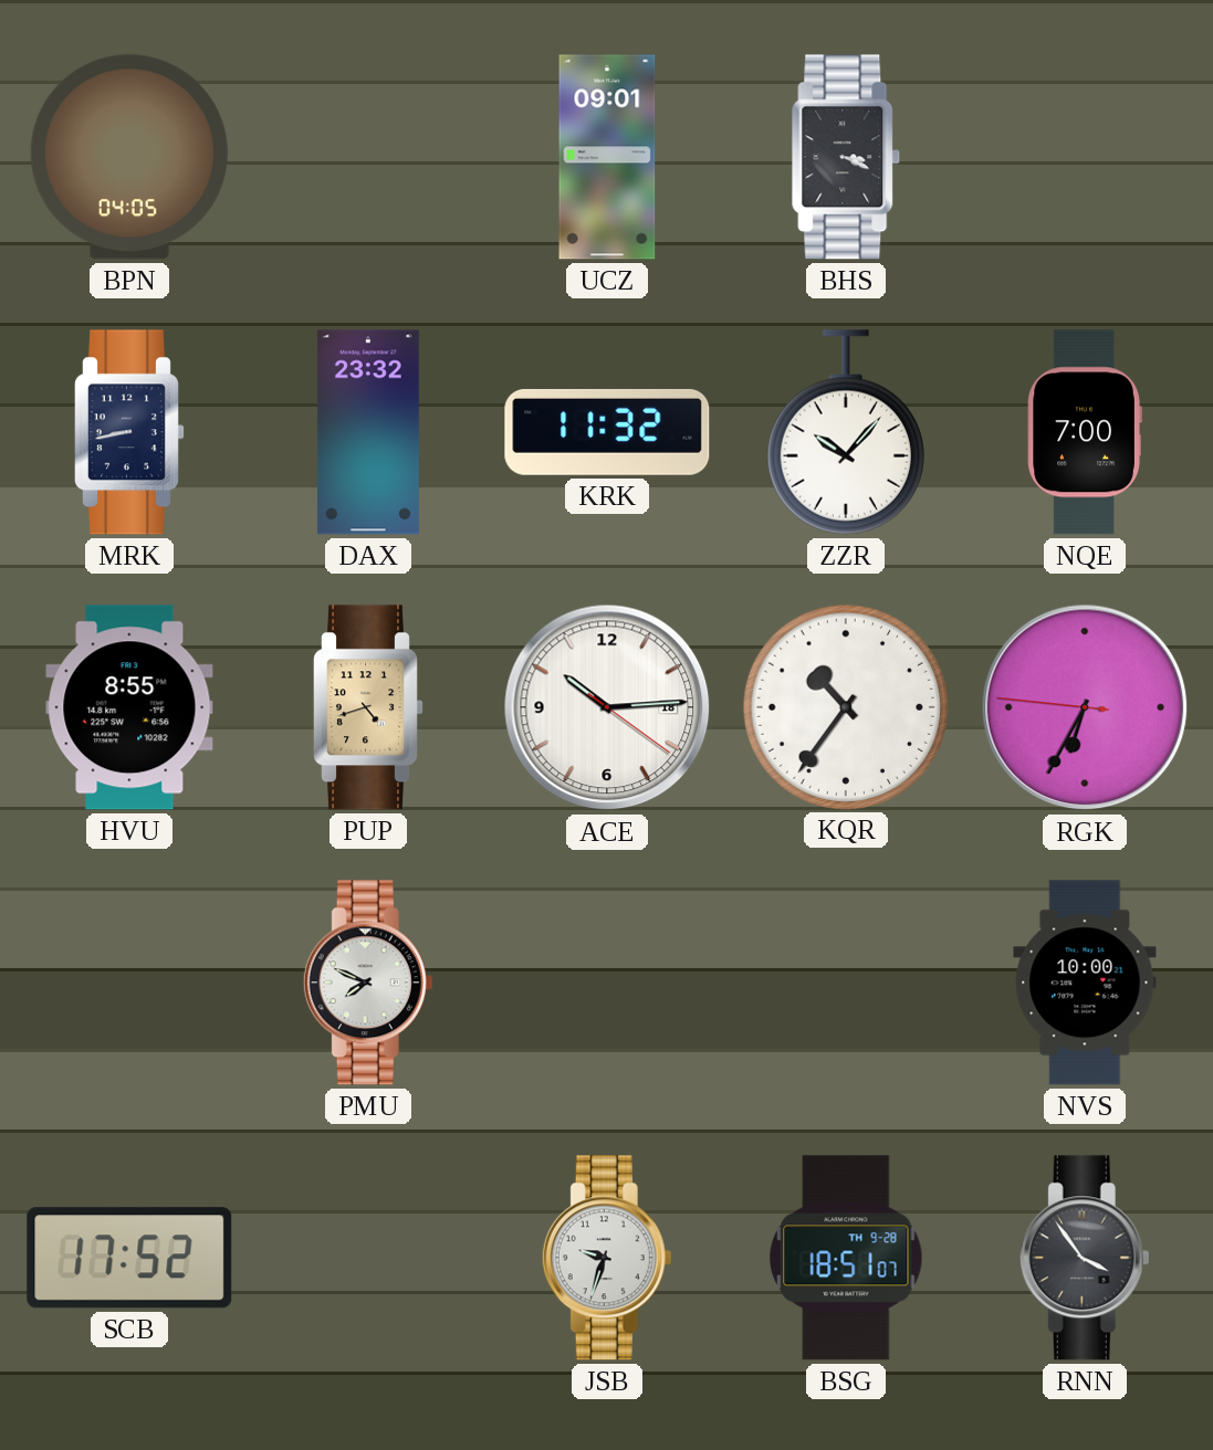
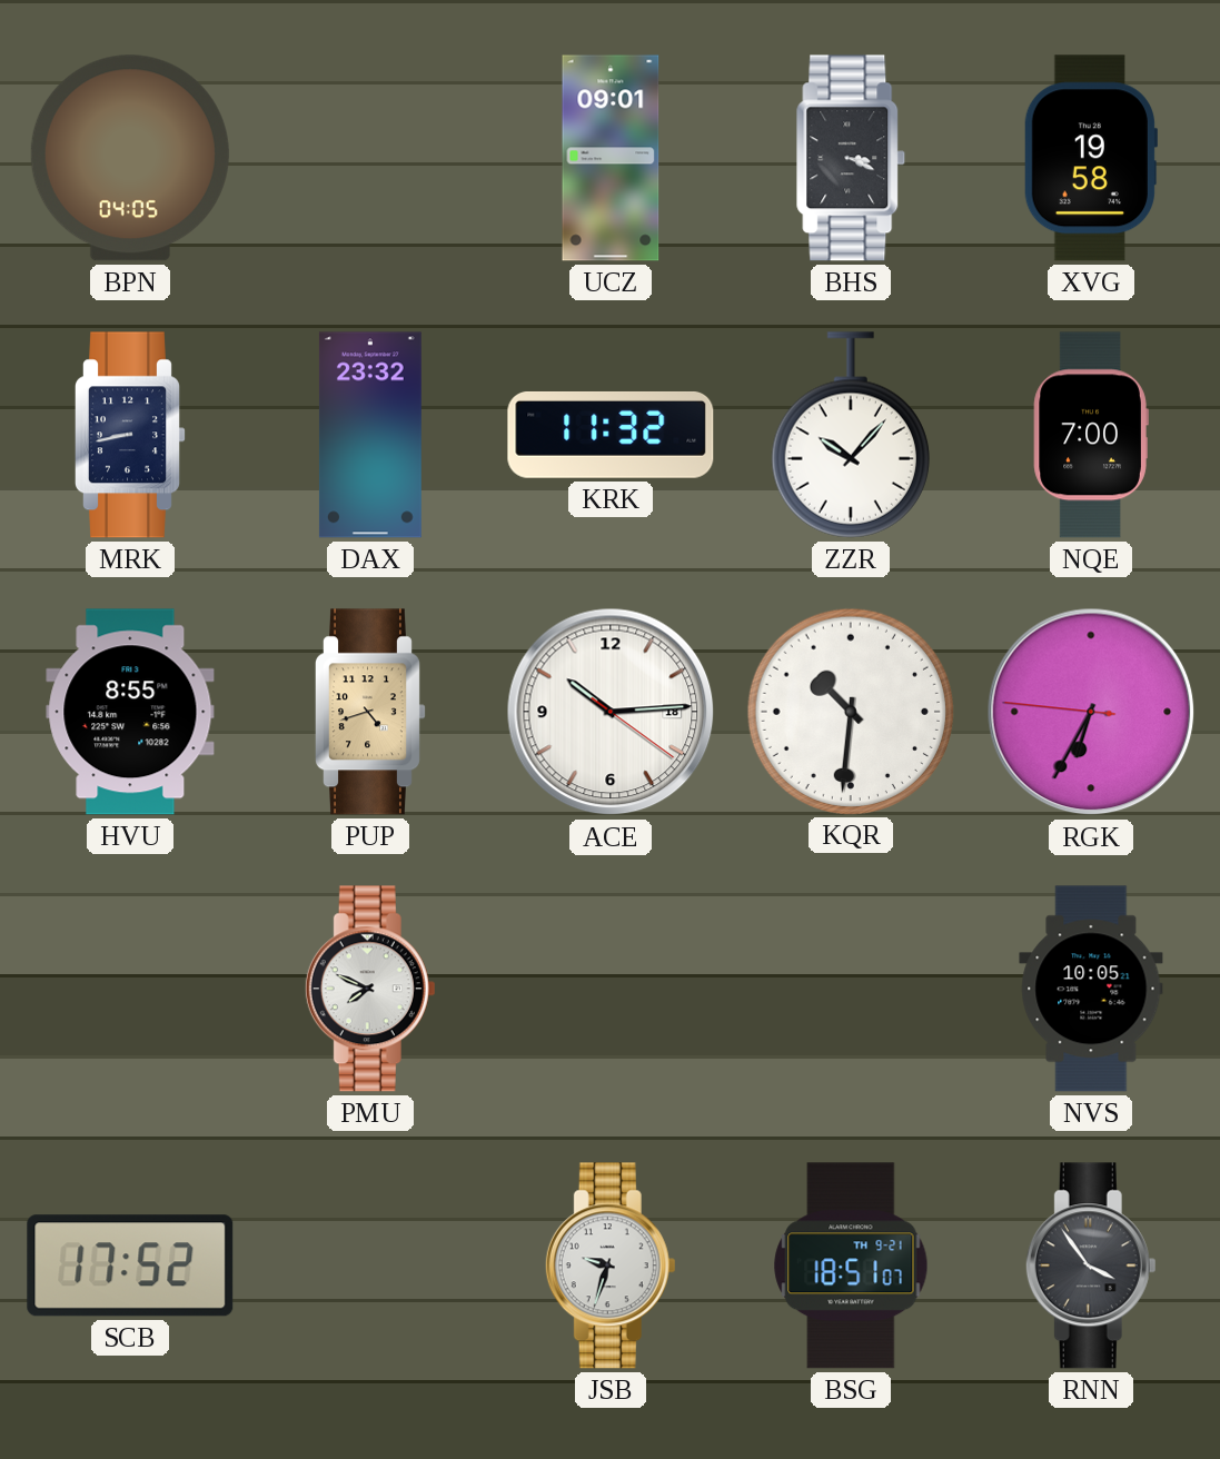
XVG: none -> 19:58 (1090, 158)
KQR: 10:36 -> 10:31 (850, 711)
NVS: 10:00 -> 10:05 (1091, 989)
BSG date: TH 9-28 -> TH 9-21 (851, 1266)
